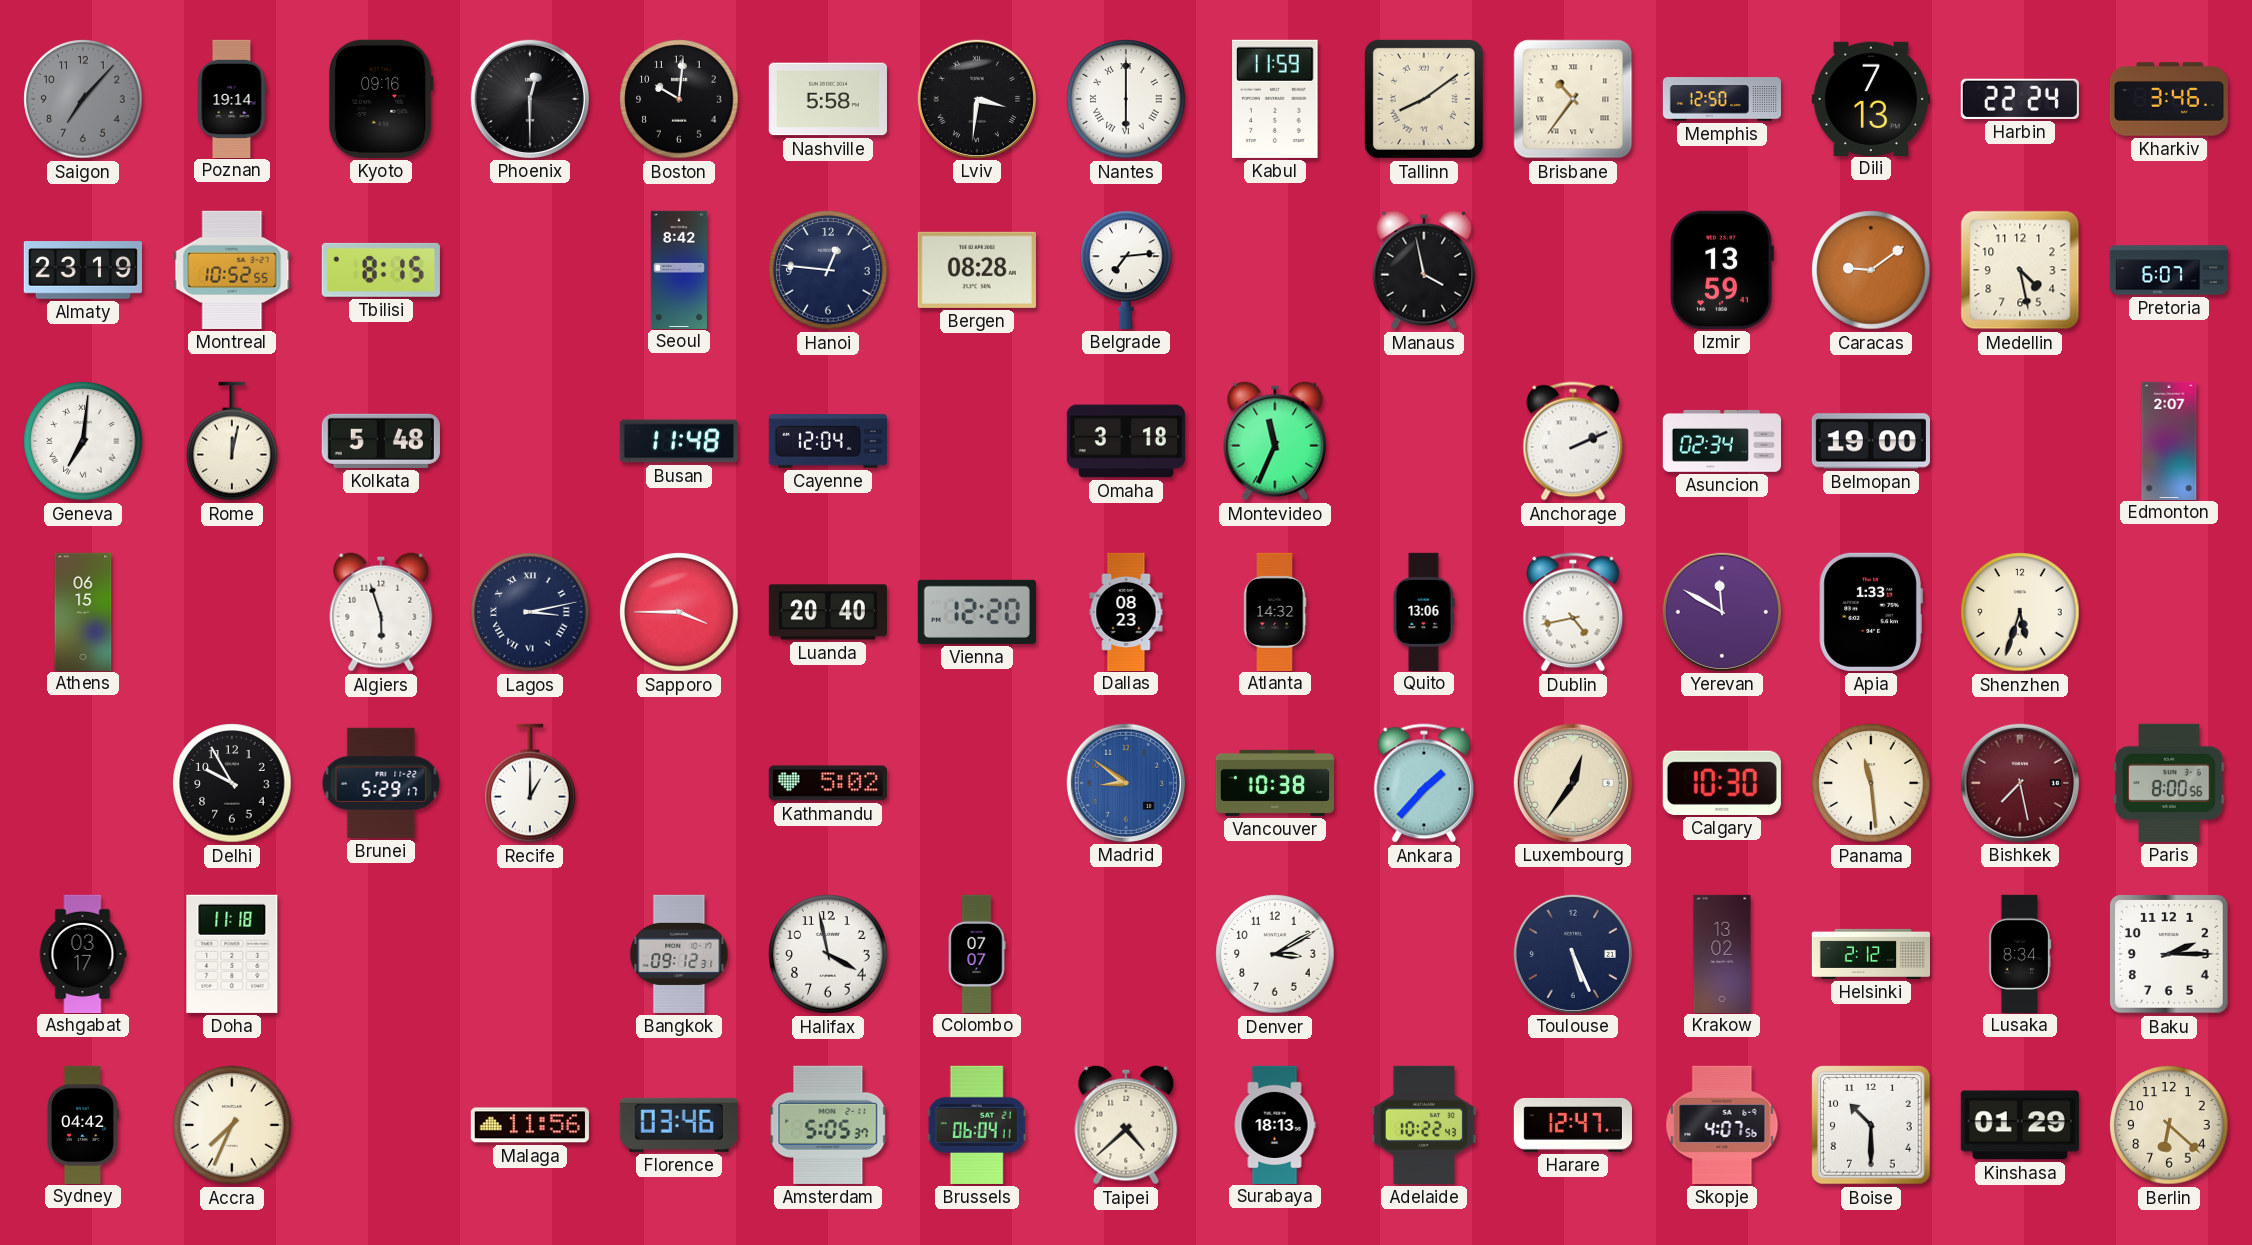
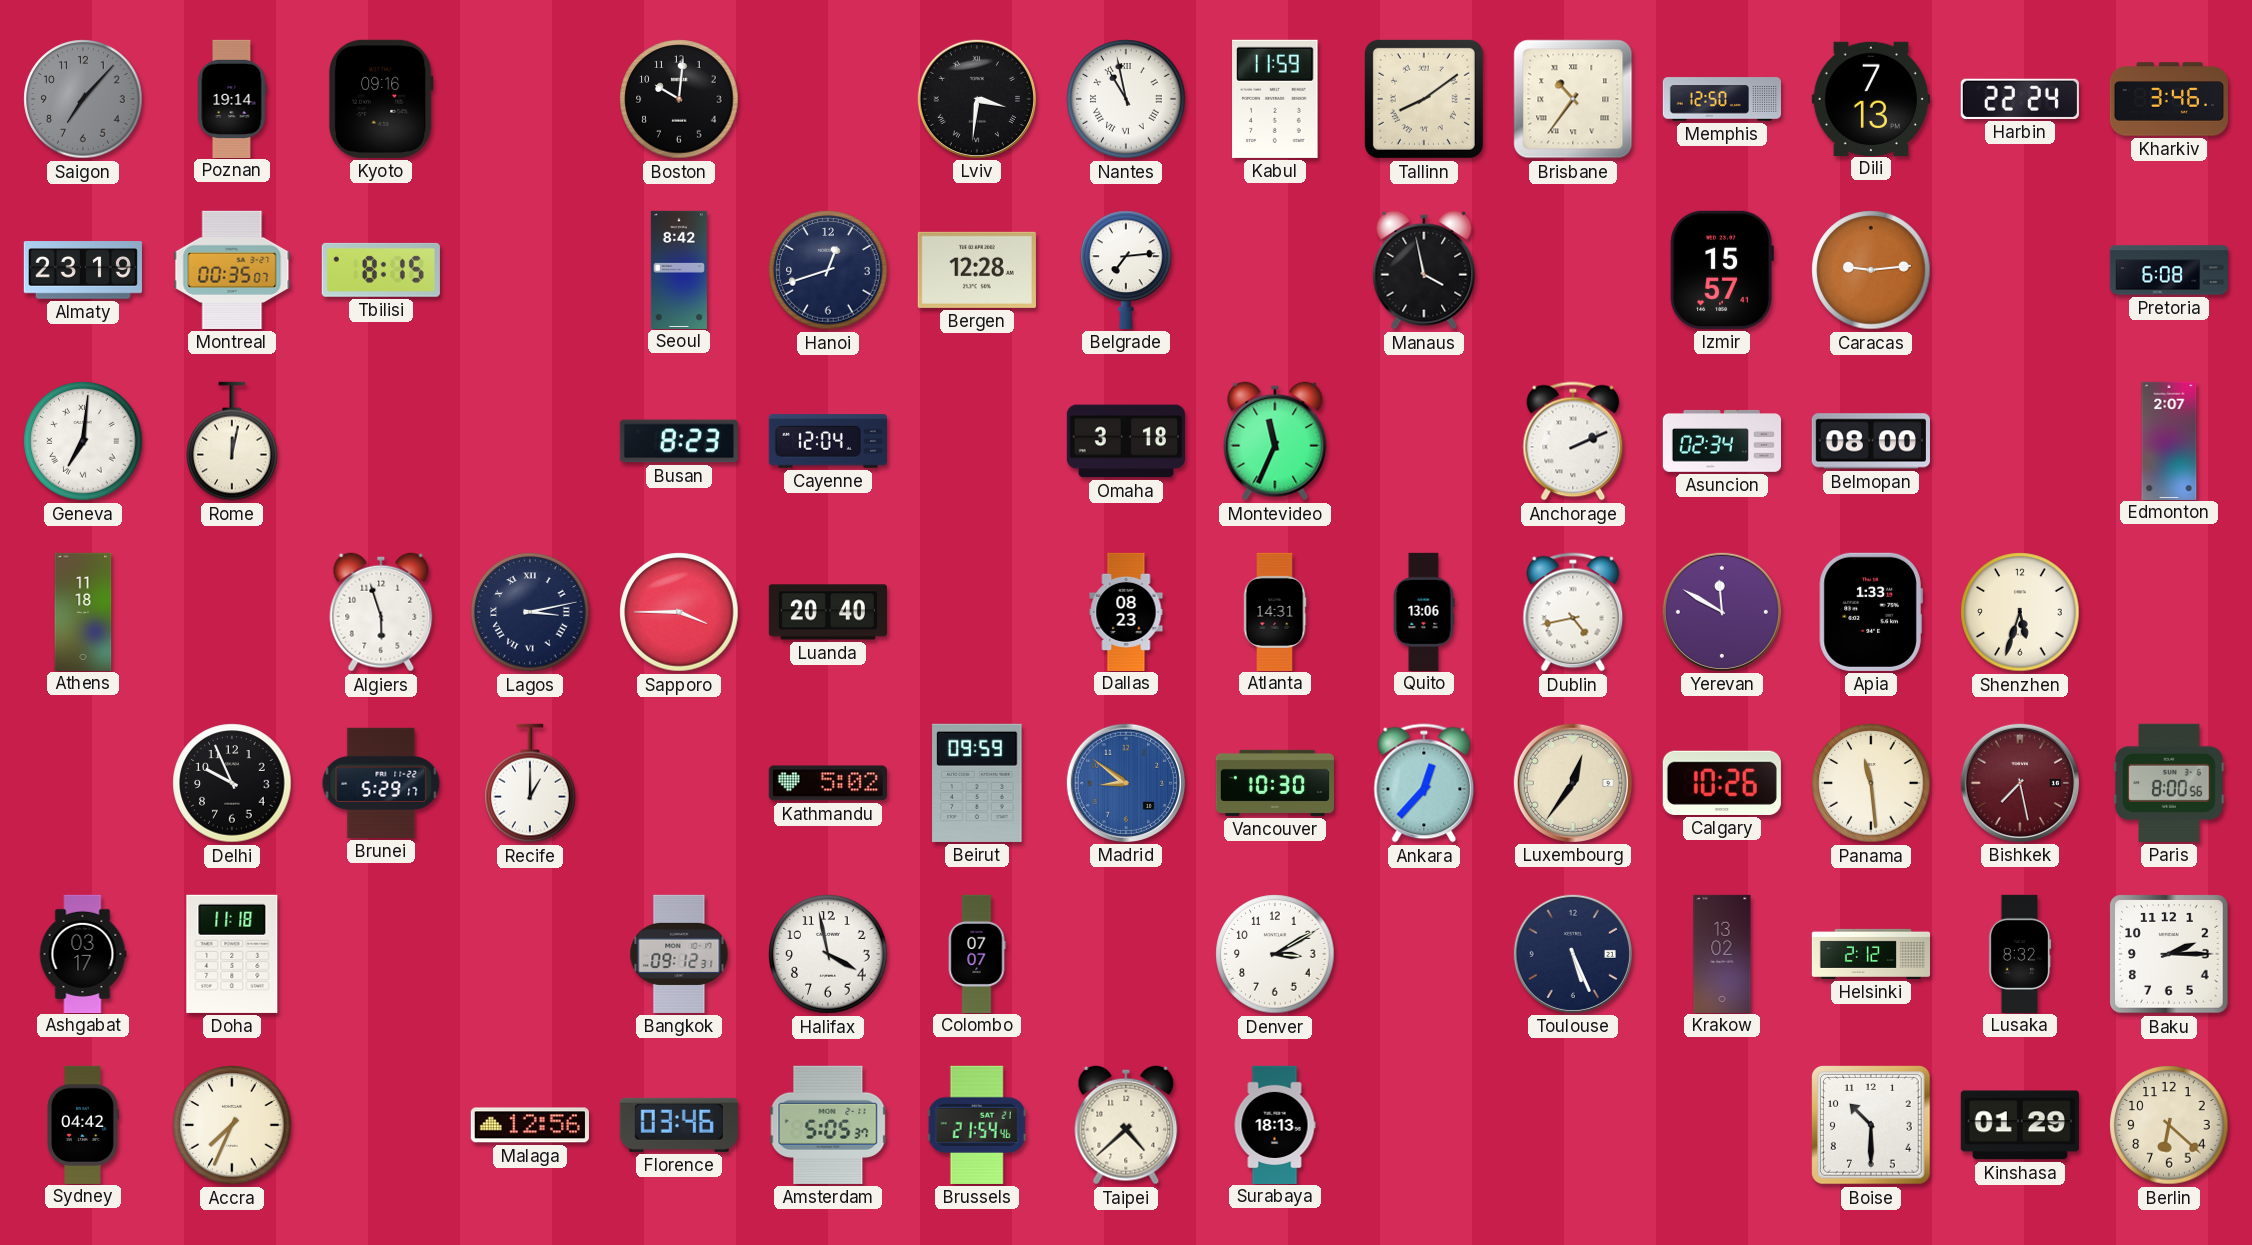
Phoenix: 12:30 -> none (530, 99)
Nashville: 5:58 -> none (828, 99)
Nantes: 6:00 -> 10:58 (1126, 99)
Montreal: 10:52 -> 00:35 (232, 270)
Hanoi: 12:46 -> 12:42 (828, 270)
Bergen: 08:28 -> 12:28 (977, 270)
Izmir: 13:59 -> 15:57 (1722, 270)
Caracas: 9:09 -> 9:14 (1871, 270)
Medellin: 4:28 -> none (2020, 270)
Pretoria: 6:07 -> 6:08 (2168, 270)
Kolkata: 5:48 -> none (381, 441)
Busan: 11:48 -> 8:23 (679, 441)
Belmopan: 19:00 -> 08:00 (1871, 441)
Athens: 06:15 -> 11:18 (83, 611)
Vienna: 12:20 -> none (977, 612)
Atlanta: 14:32 -> 14:31 (1275, 611)
Delhi: 9:55 -> 9:56 (232, 783)
Beirut: none -> 09:59 (977, 783)
Vancouver: 10:38 -> 10:30 (1274, 783)
Ankara: 1:37 -> 12:37 (1424, 783)
Calgary: 10:30 -> 10:26 (1722, 783)
Lusaka: 8:34 -> 8:32 (2020, 953)
Malaga: 11:56 -> 12:56 (530, 1125)
Brussels: 06:04 -> 21:54 (977, 1125)
Adelaide: 10:22 -> none (1423, 1125)
Harare: 12:47 -> none (1573, 1125)
Skopje: 4:07 -> none (1722, 1125)
